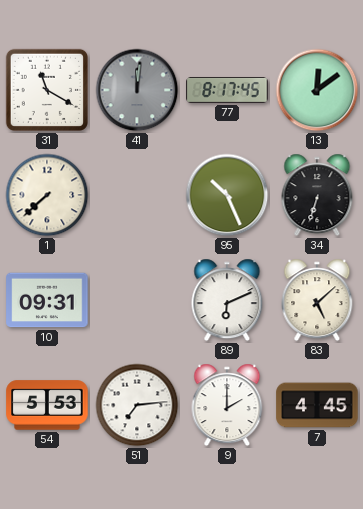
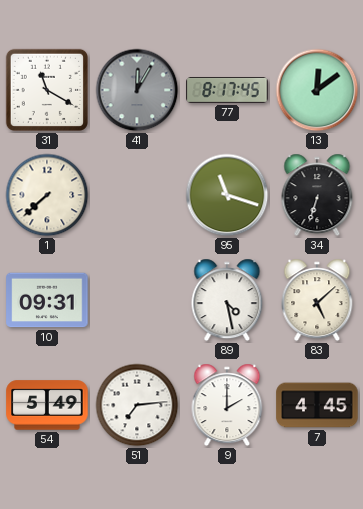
41: 12:01 -> 12:05 (137, 90)
95: 10:26 -> 11:18 (227, 195)
89: 6:11 -> 4:28 (227, 300)
54: 5:53 -> 5:49 (47, 405)
